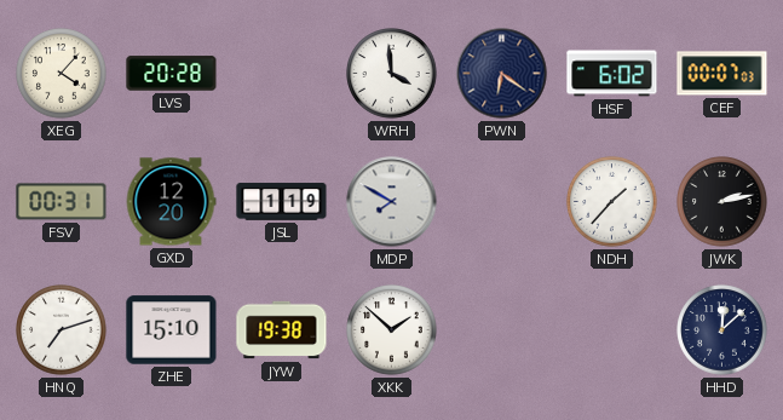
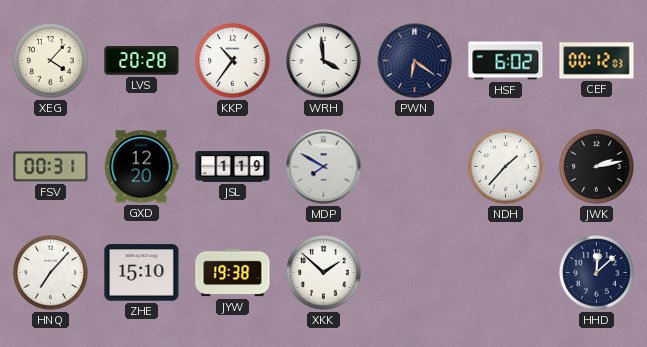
KKP: none -> 10:36 (233, 61)
CEF: 00:07 -> 00:12 (597, 61)
HNQ: 7:12 -> 7:07 (51, 273)
